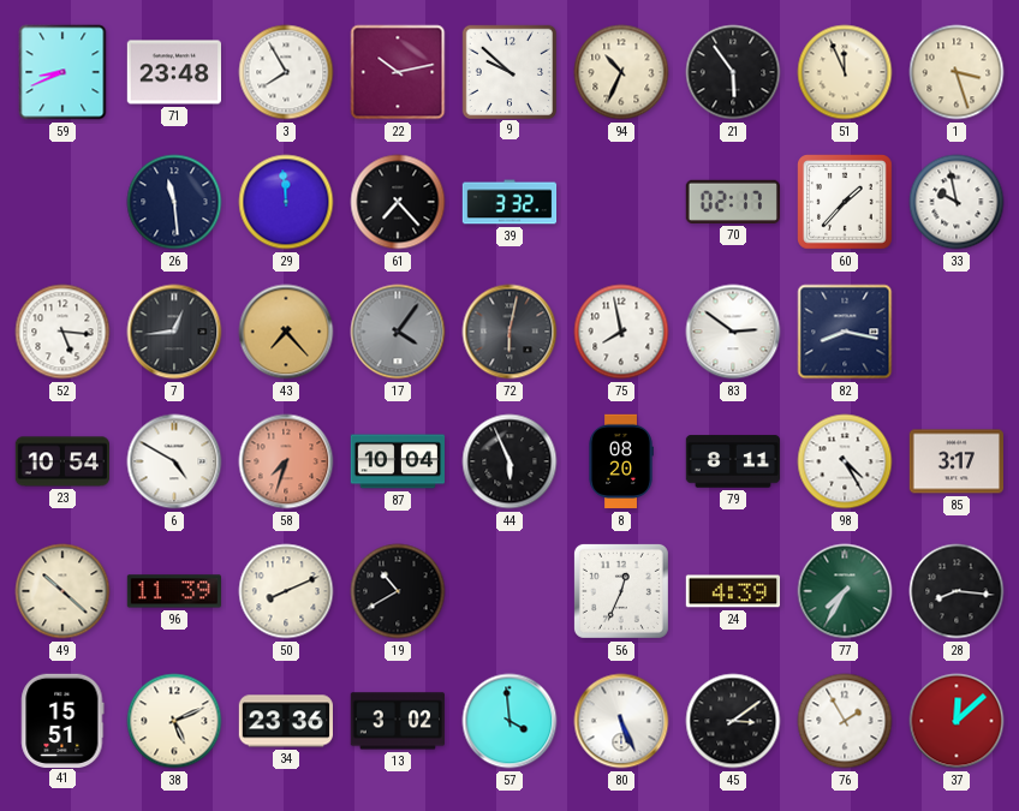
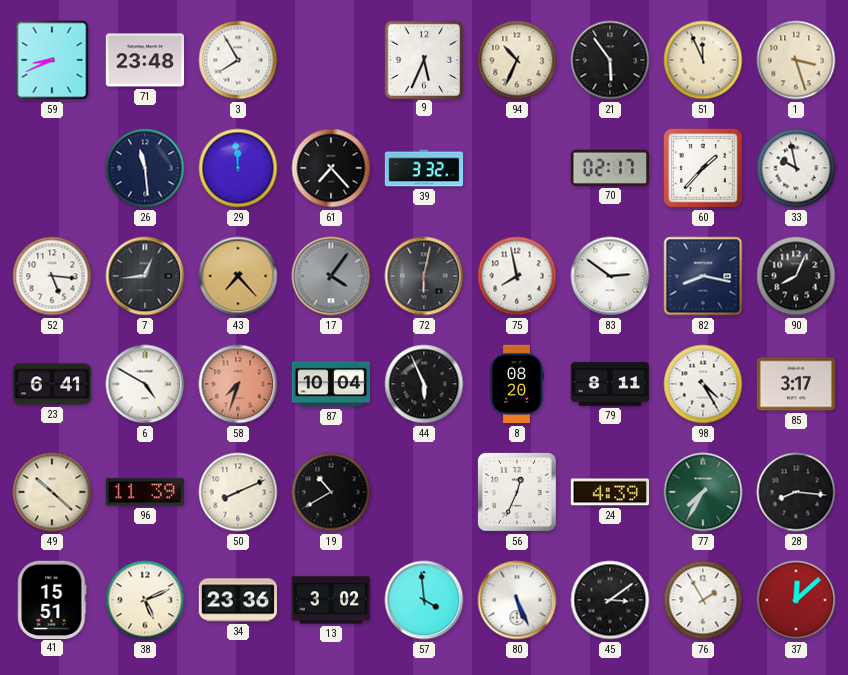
22: 10:13 -> none (398, 72)
9: 9:52 -> 5:34 (423, 59)
90: none -> 8:04 (796, 276)
23: 10:54 -> 6:41 (51, 384)
